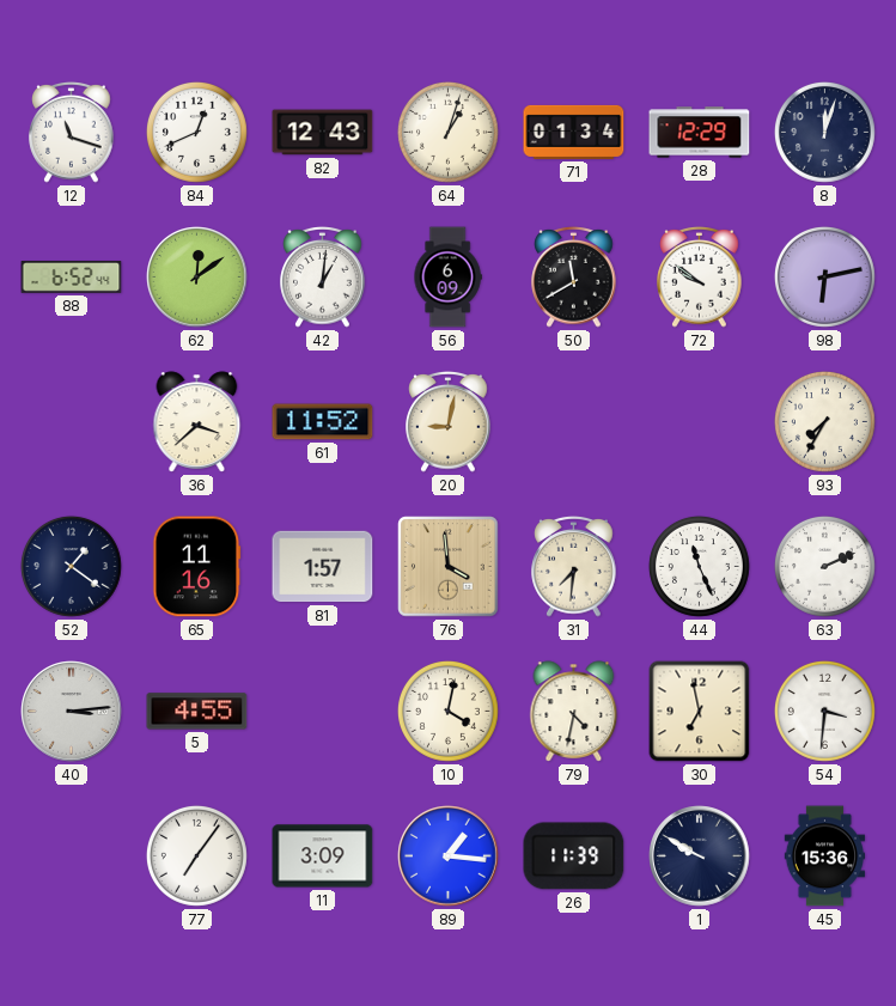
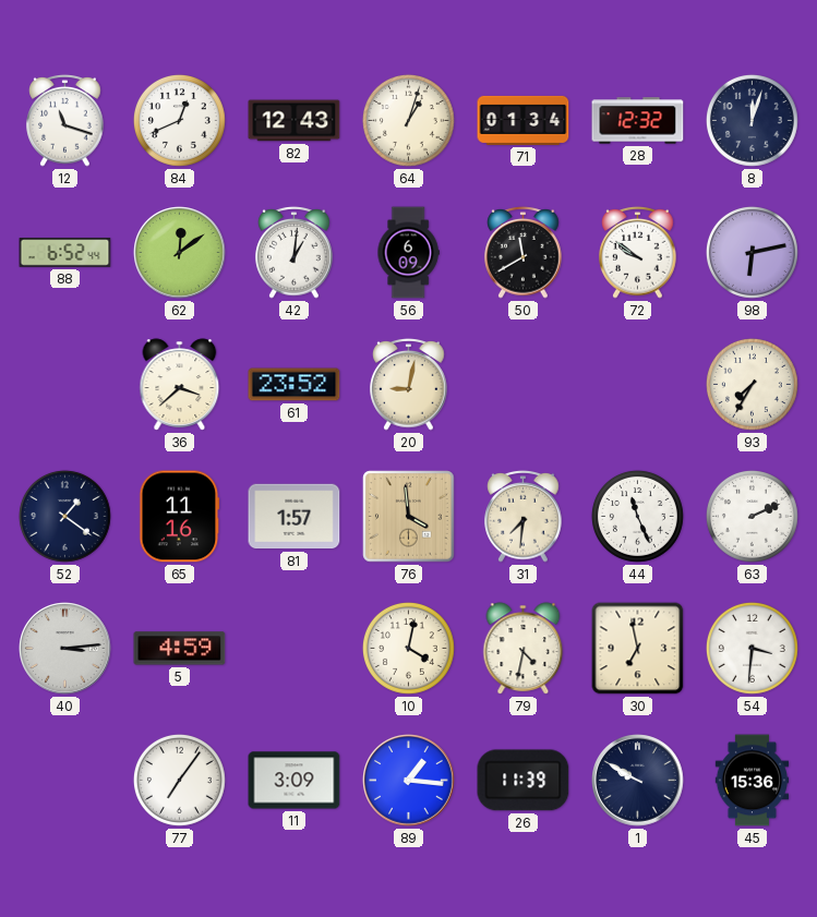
28: 12:29 -> 12:32 (638, 121)
61: 11:52 -> 23:52 (295, 385)
5: 4:55 -> 4:59 (180, 649)
